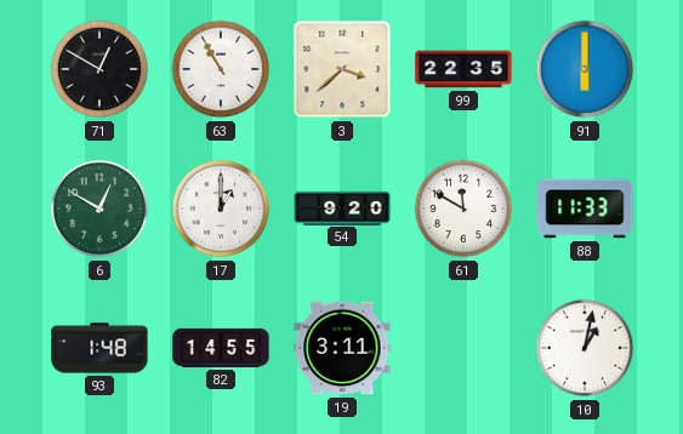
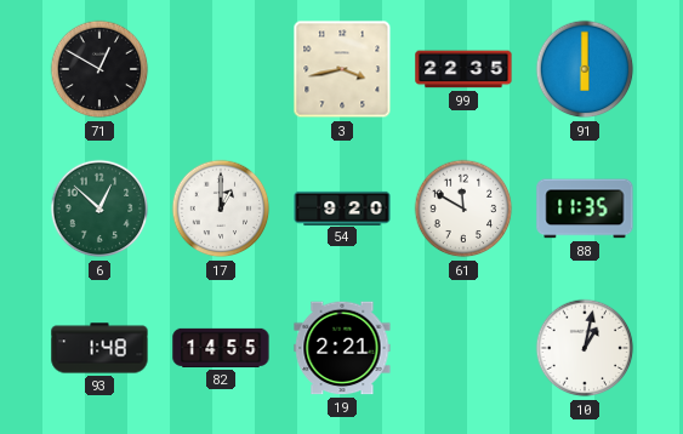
63: 10:55 -> none (221, 69)
3: 3:38 -> 3:43 (342, 69)
6: 12:50 -> 12:52 (99, 209)
88: 11:33 -> 11:35 (585, 209)
19: 3:11 -> 2:21 (342, 348)
